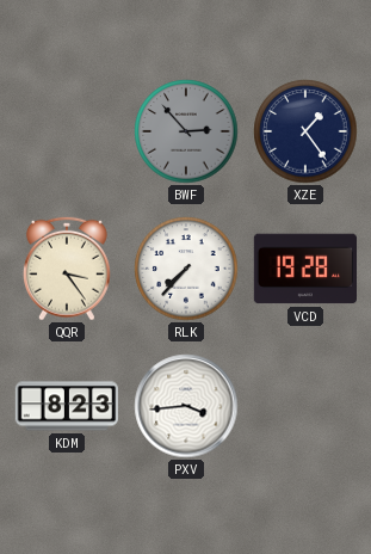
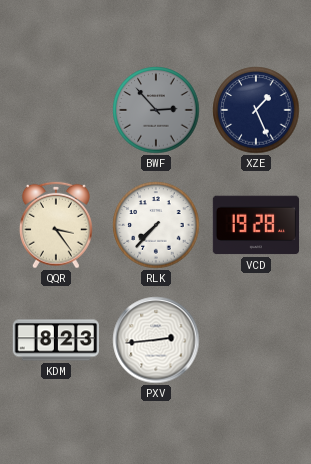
XZE: 1:24 -> 1:26 (256, 110)
PXV: 3:44 -> 2:44 (156, 340)
